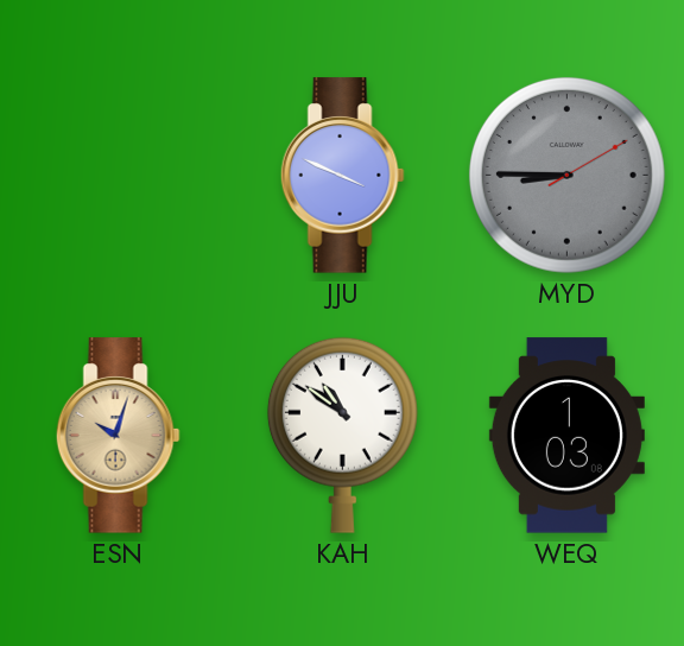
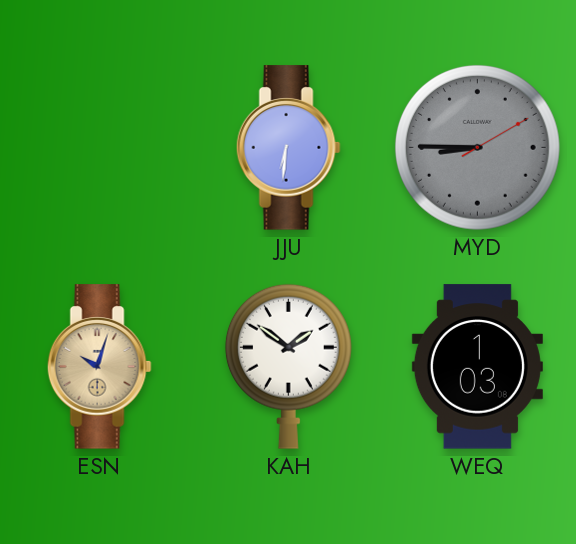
JJU: 3:49 -> 6:31 (288, 148)
KAH: 10:51 -> 1:51 (288, 366)
